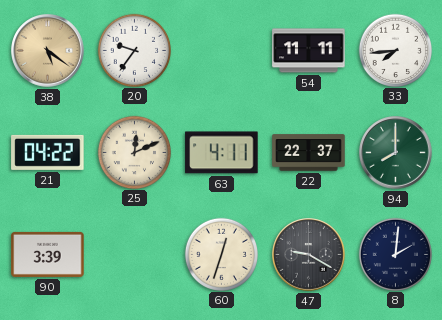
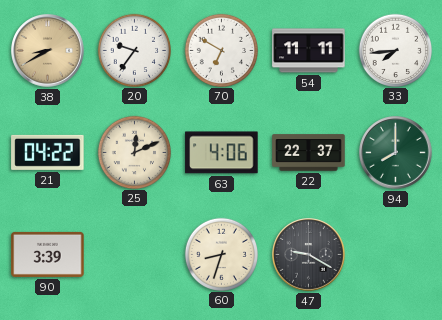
38: 5:21 -> 8:40 (48, 51)
70: none -> 6:50 (221, 50)
63: 4:11 -> 4:06 (222, 153)
60: 12:33 -> 8:33 (221, 254)
8: 2:01 -> none (395, 254)
